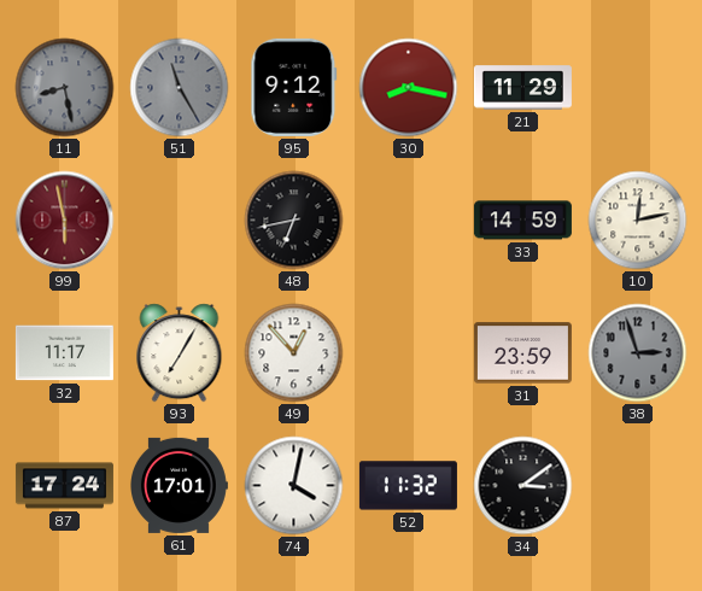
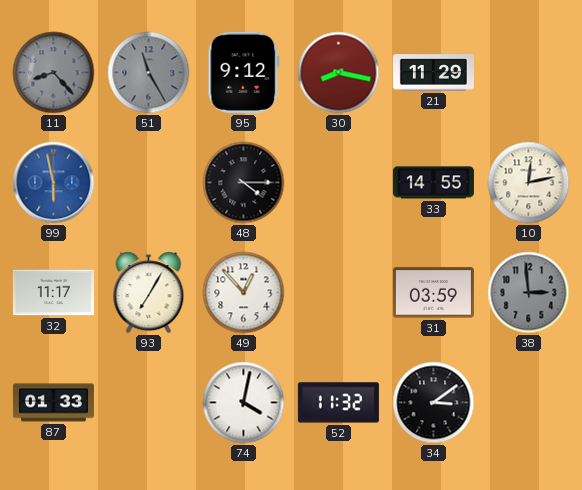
11: 8:28 -> 8:23 (54, 73)
99 dial: burgundy -> blue (54, 183)
48: 6:43 -> 4:15 (244, 183)
33: 14:59 -> 14:55 (433, 183)
31: 23:59 -> 03:59 (433, 293)
38: 2:57 -> 2:59 (529, 293)
87: 17:24 -> 01:33 (53, 403)
61: 17:01 -> none (180, 485)
